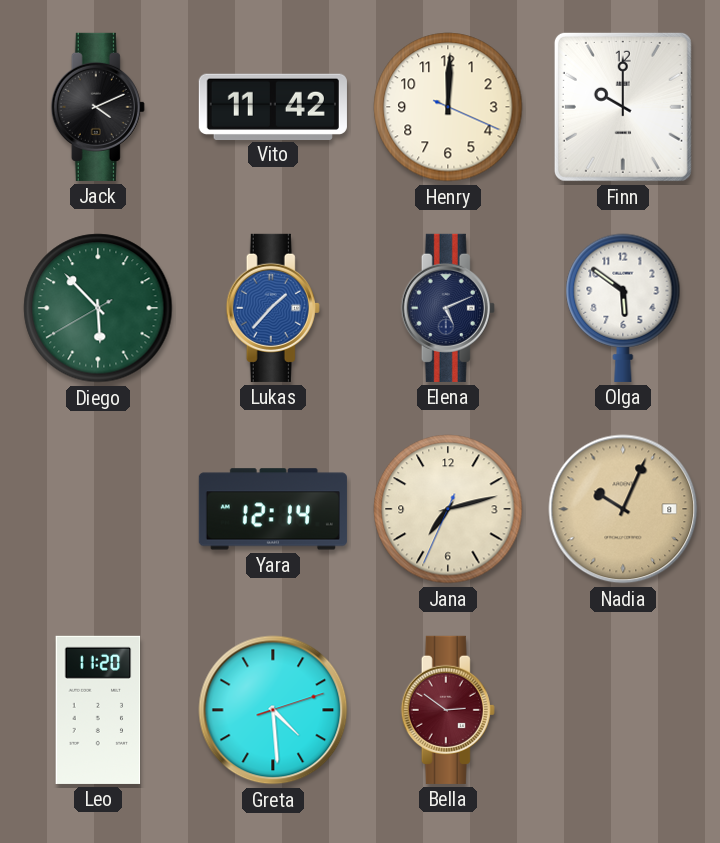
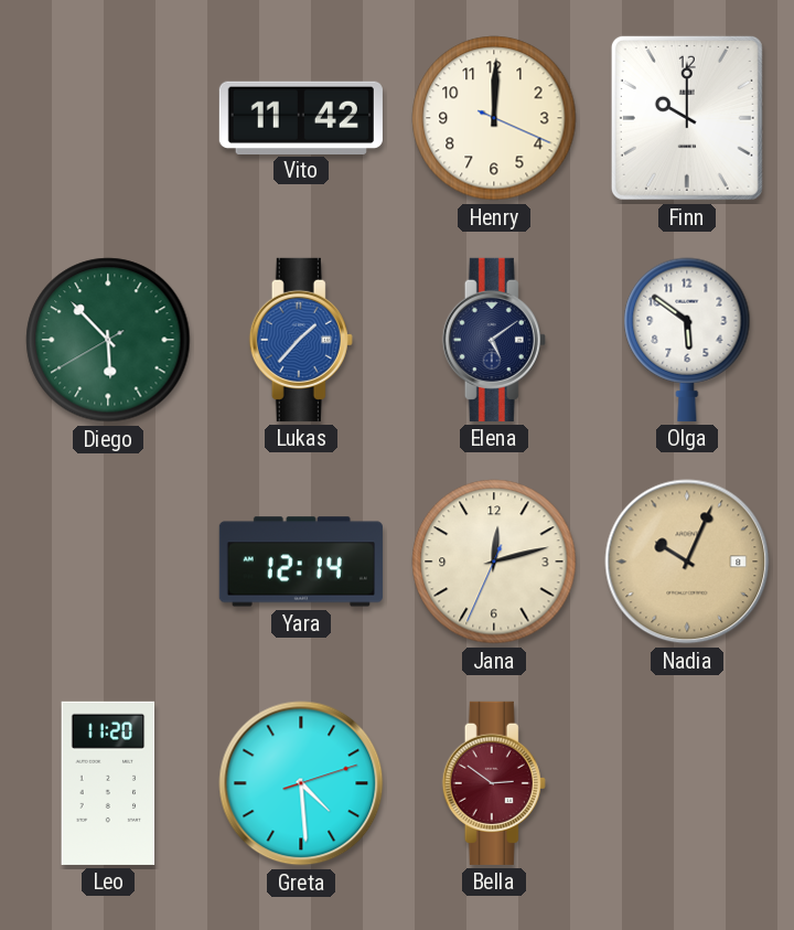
Jack: 4:11 -> none (98, 107)
Elena: 5:11 -> 5:09 (494, 340)
Jana: 7:12 -> 12:12 (494, 562)
